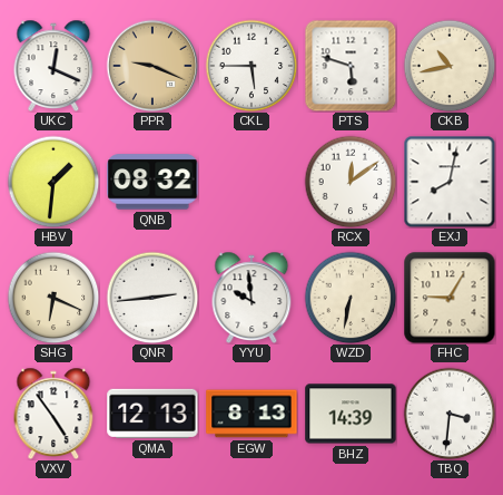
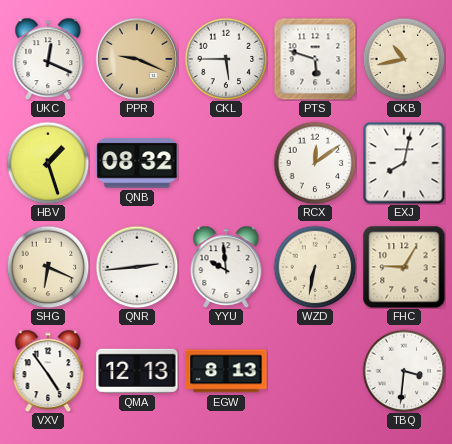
HBV: 1:31 -> 1:27 (48, 163)
BHZ: 14:39 -> none (351, 414)
